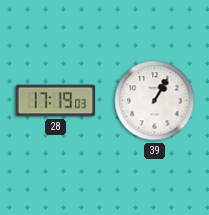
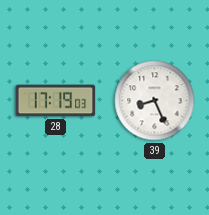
39: 1:05 -> 8:26 (155, 101)
